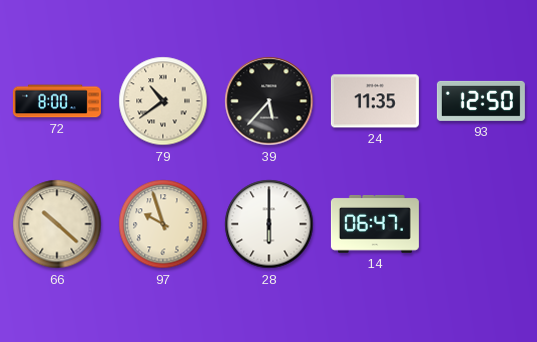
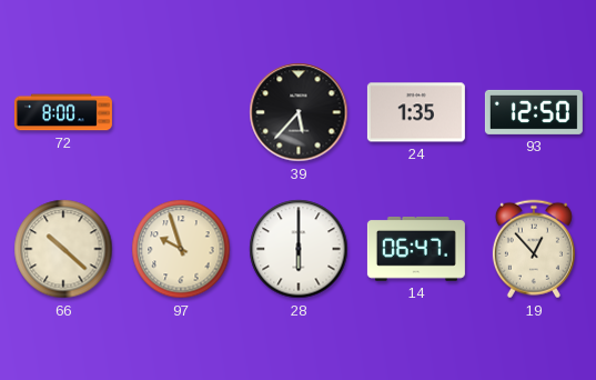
79: 10:39 -> none (163, 101)
24: 11:35 -> 1:35 (416, 112)
19: none -> 12:53 (534, 249)
